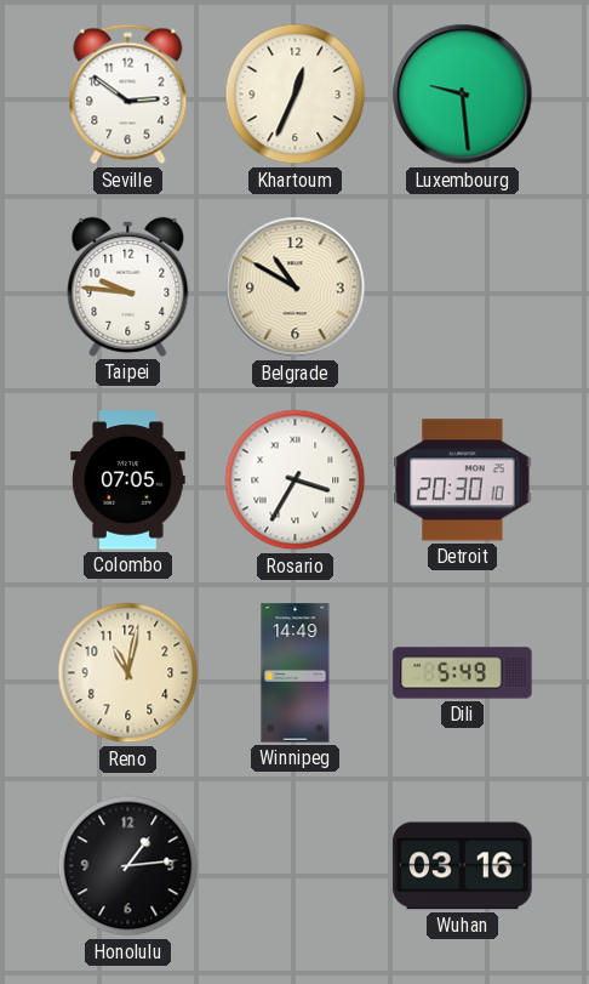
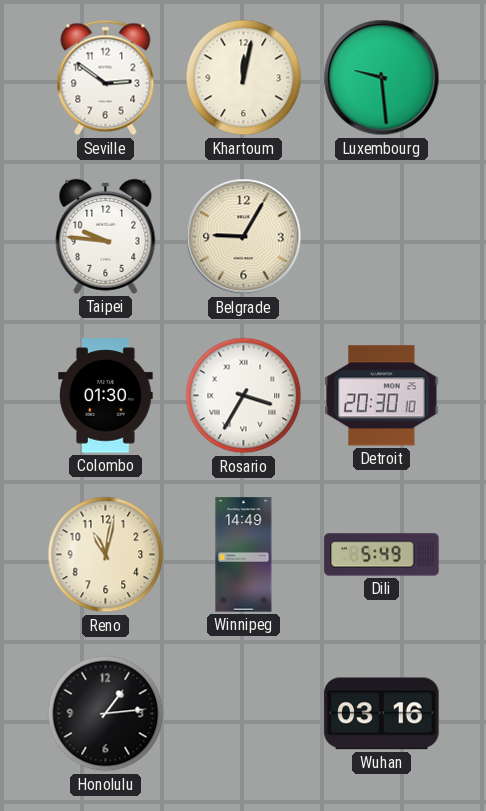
Khartoum: 12:34 -> 12:02 (244, 78)
Belgrade: 10:50 -> 9:05 (244, 237)
Colombo: 07:05 -> 01:30 (106, 396)
